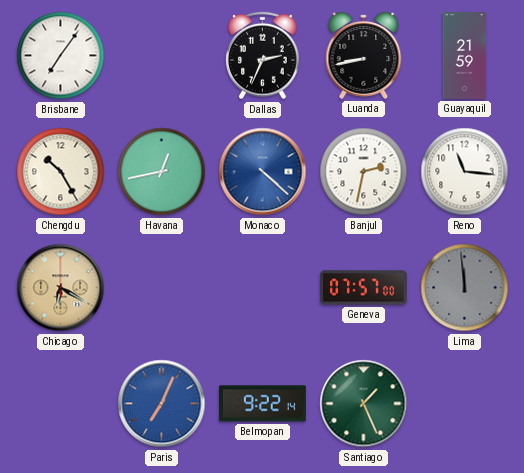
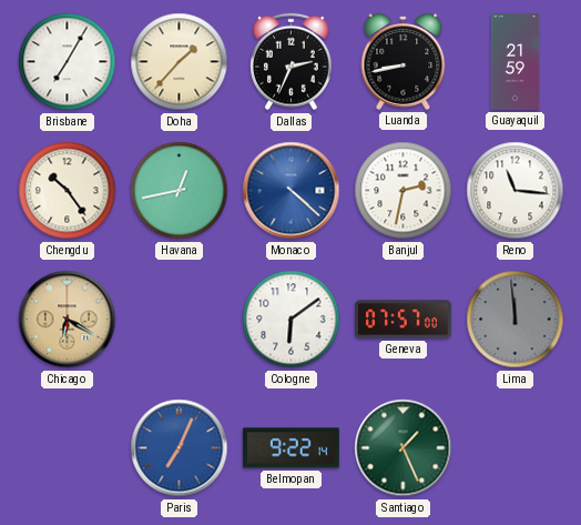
Brisbane: 7:06 -> 7:05 (68, 62)
Doha: none -> 1:37 (180, 62)
Chengdu: 10:25 -> 10:24 (68, 191)
Cologne: none -> 6:09 (292, 320)
